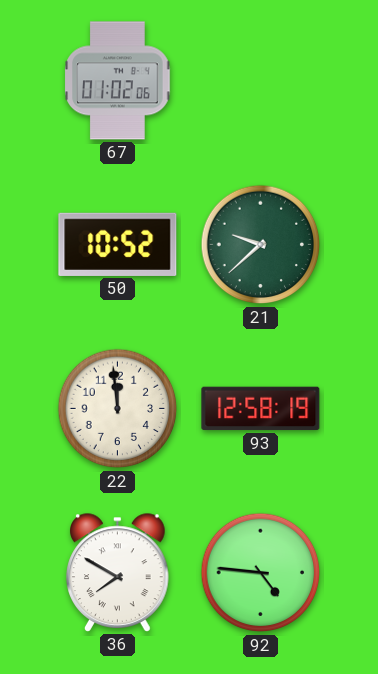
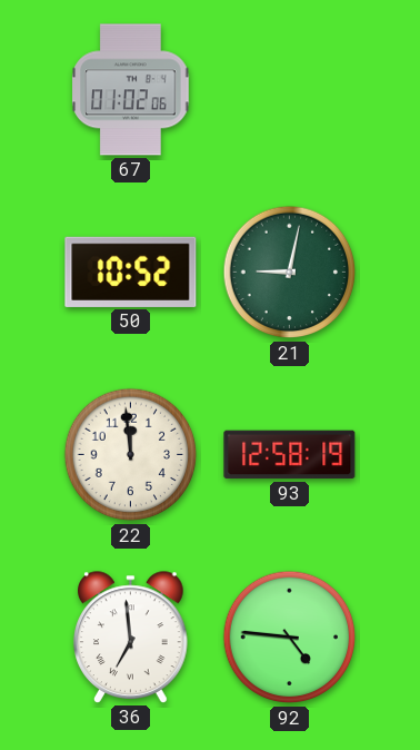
21: 9:38 -> 9:02 (290, 273)
36: 7:50 -> 6:59 (131, 638)
